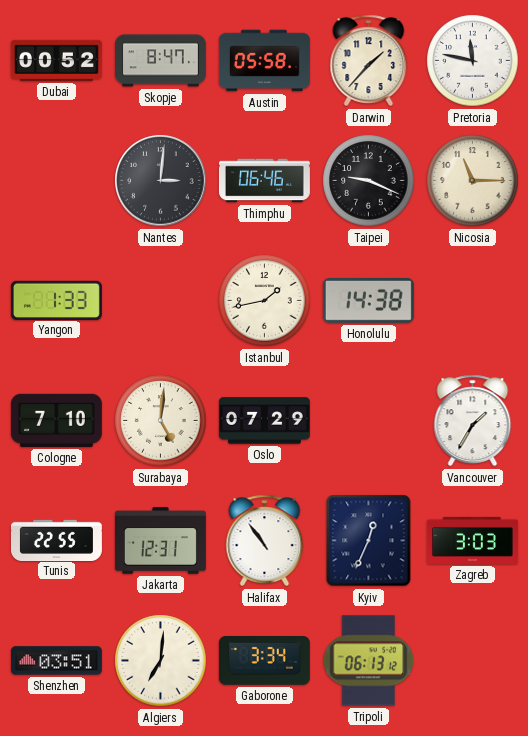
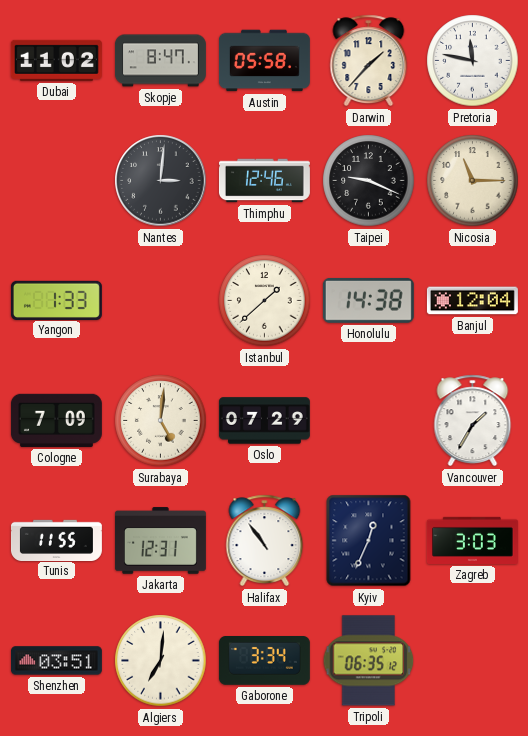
Dubai: 00:52 -> 11:02 (56, 60)
Thimphu: 06:46 -> 12:46 (264, 181)
Istanbul: 1:43 -> 1:38 (265, 301)
Banjul: none -> 12:04 (472, 301)
Cologne: 7:10 -> 7:09 (56, 420)
Tunis: 22:55 -> 11:55 (56, 540)
Tripoli: 06:13 -> 06:35 (369, 661)
